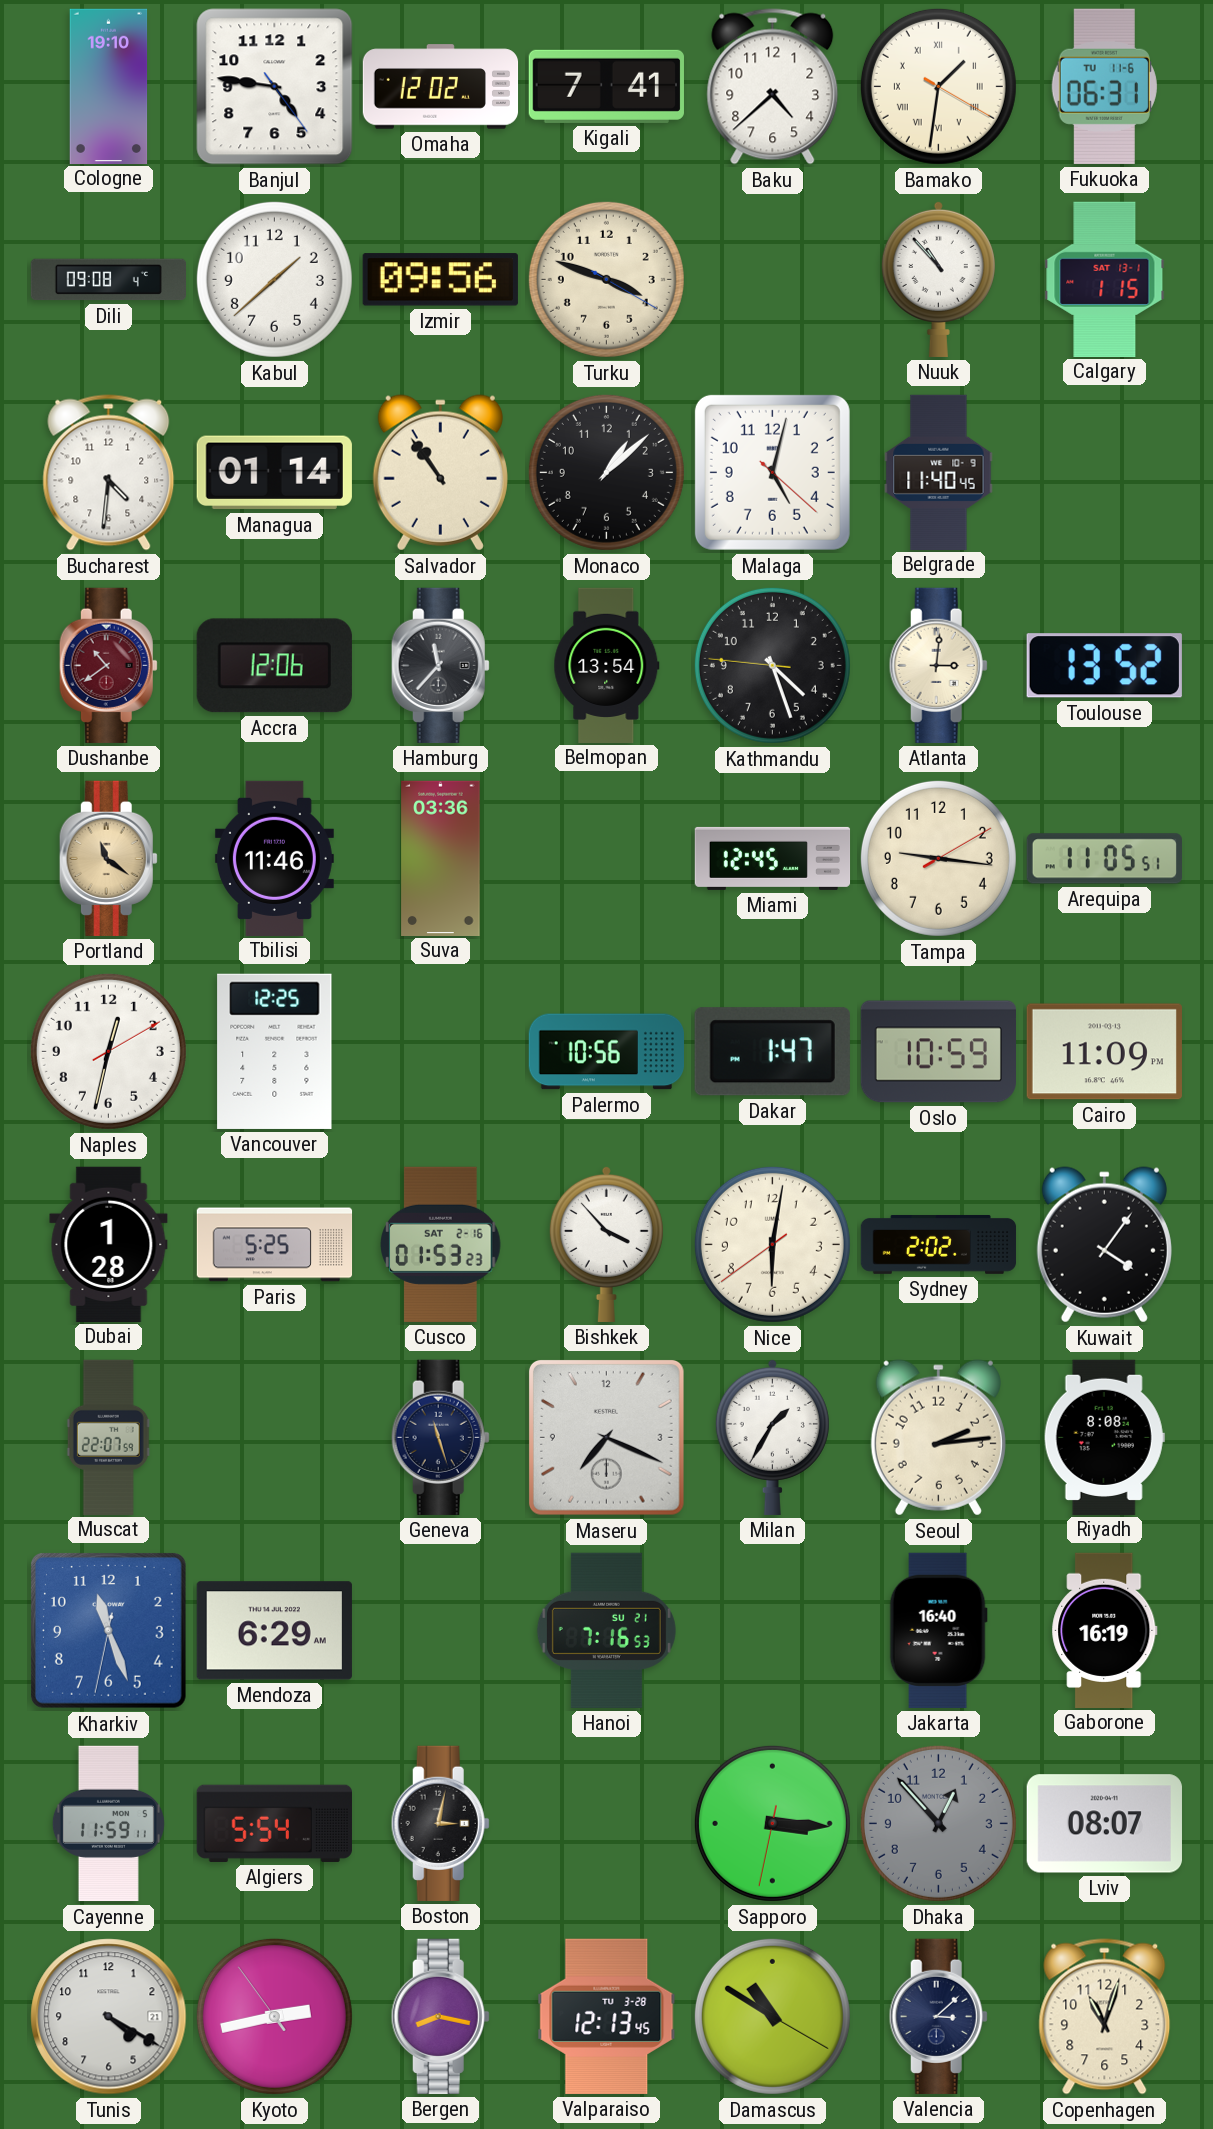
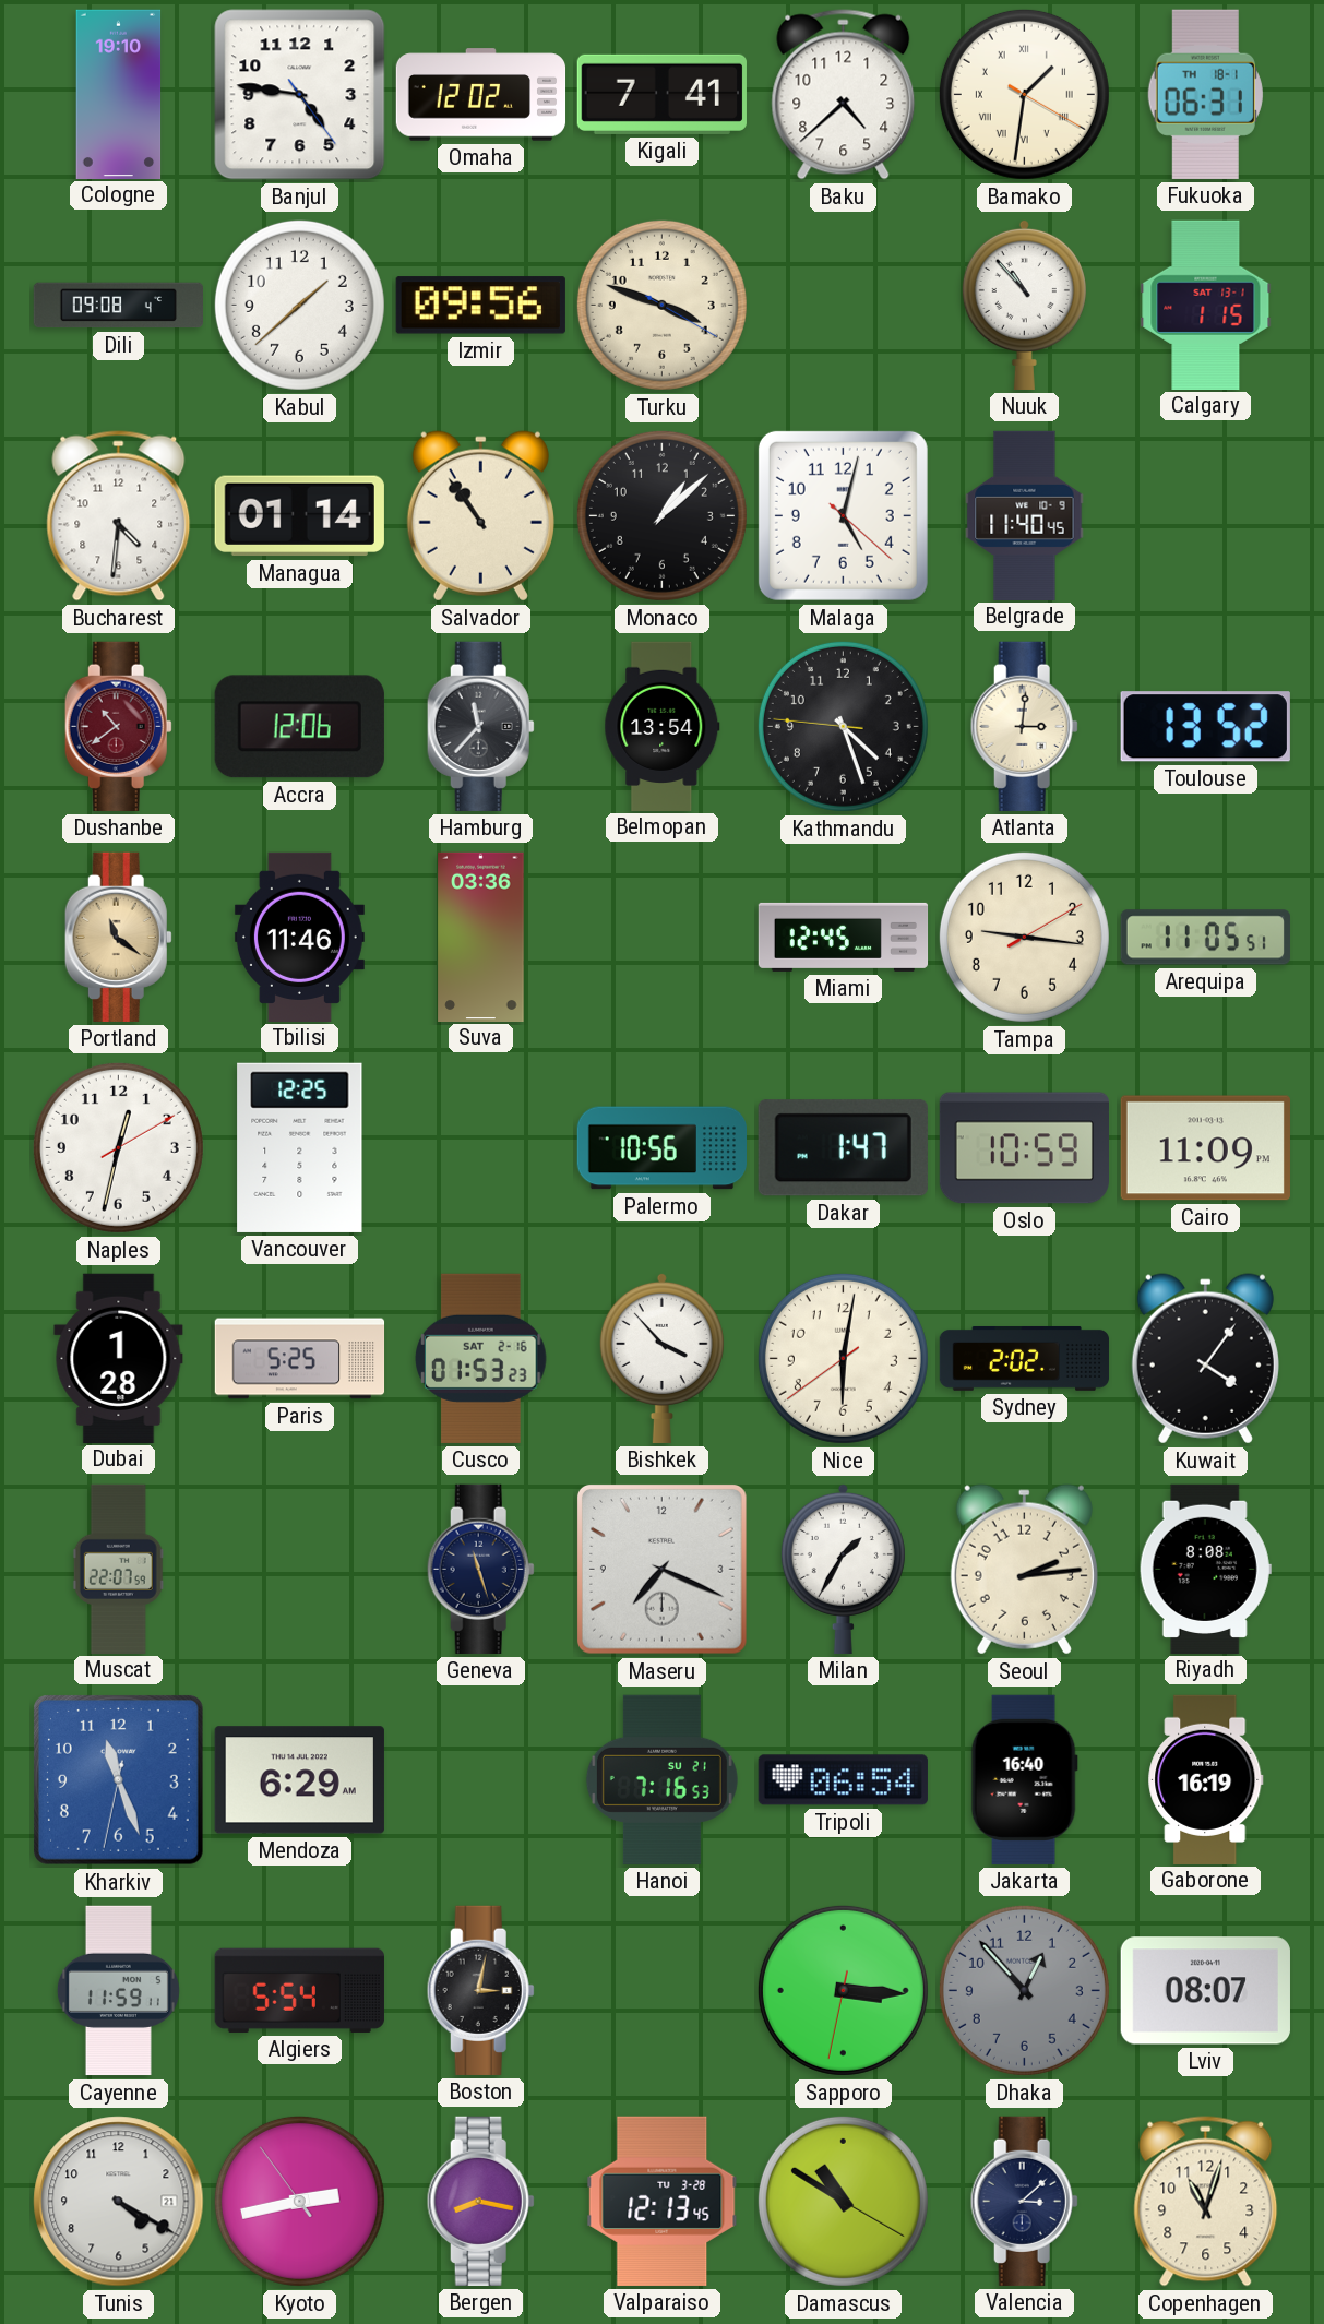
Fukuoka date: TU 11-6 -> TH 18-1 (1205, 94)
Tripoli: none -> 06:54 (843, 1780)
